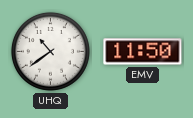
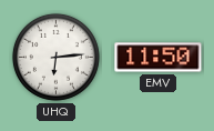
UHQ: 10:39 -> 6:14 (55, 57)
